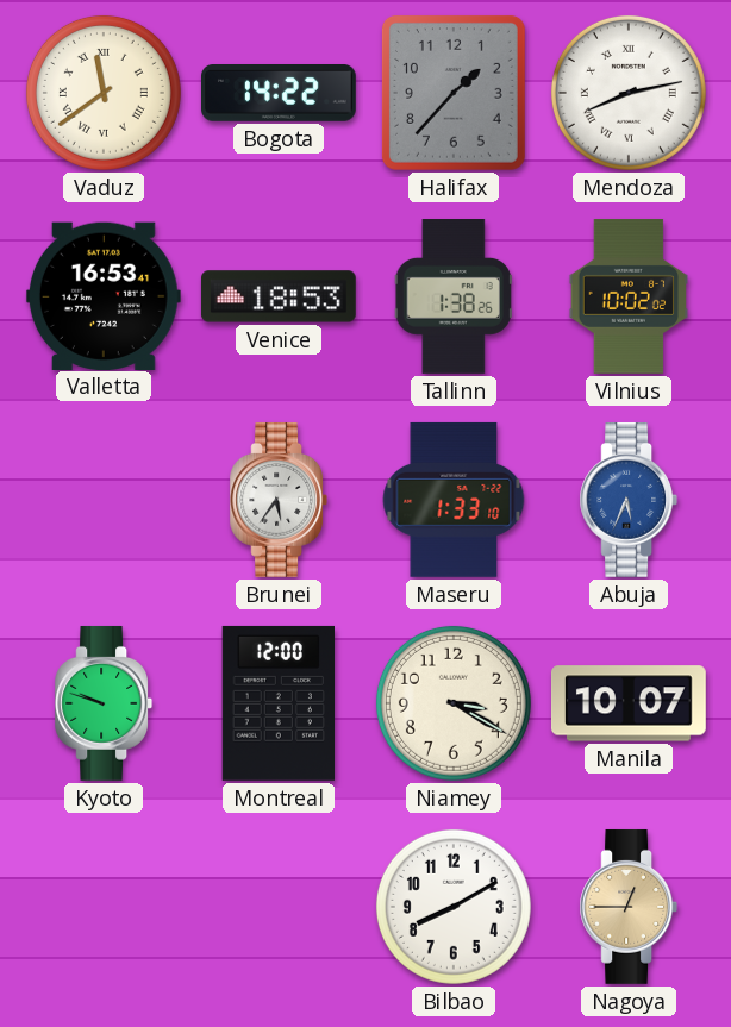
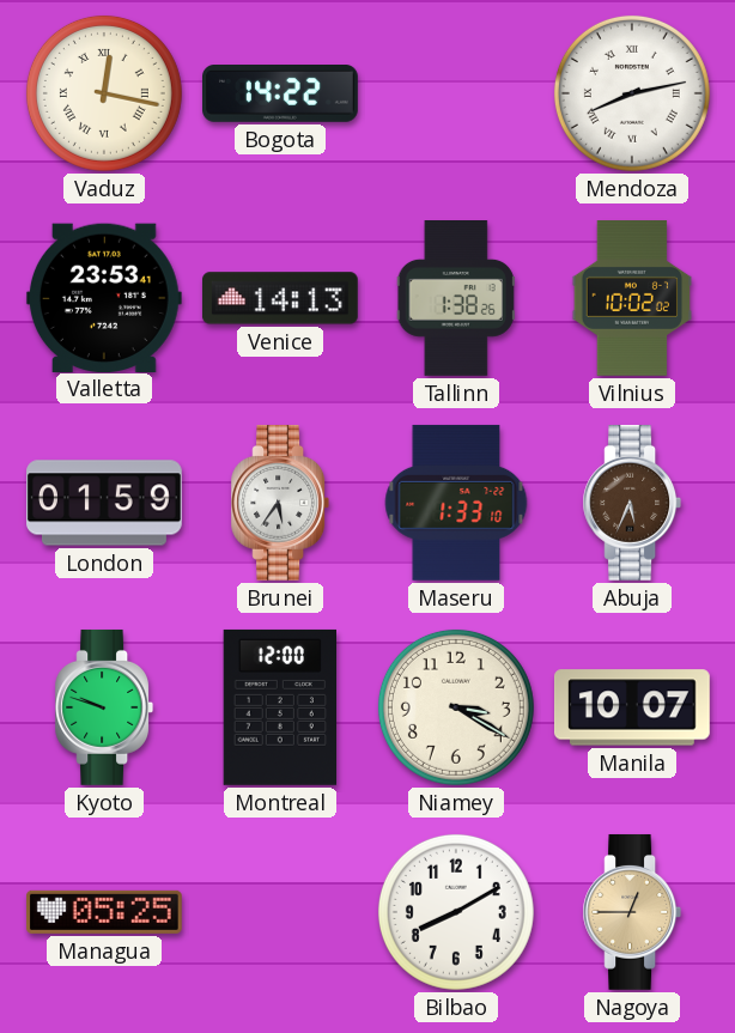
Vaduz: 11:39 -> 12:17 (104, 93)
Halifax: 1:37 -> none (454, 93)
Valletta: 16:53 -> 23:53 (104, 297)
Venice: 18:53 -> 14:13 (280, 298)
London: none -> 01:59 (105, 503)
Abuja dial: blue -> brown (632, 503)
Managua: none -> 05:25 (104, 912)
